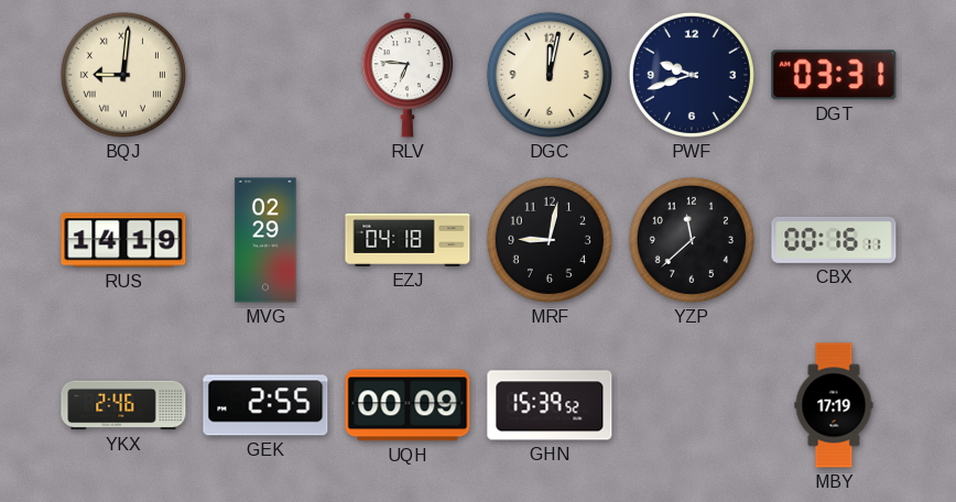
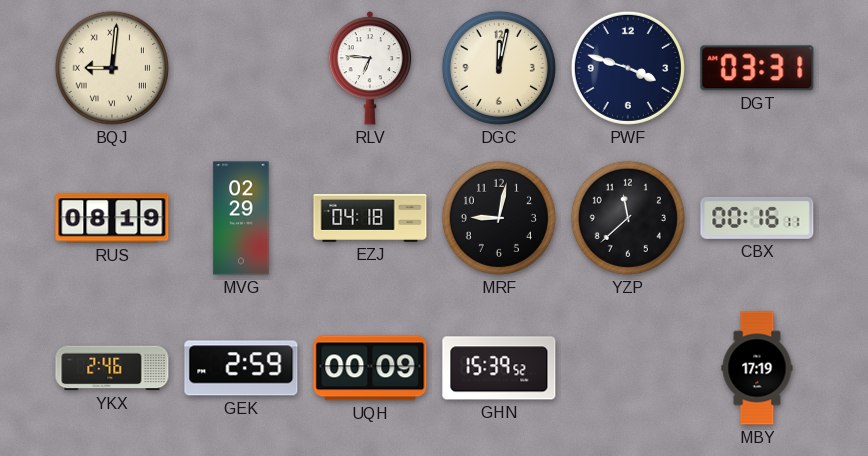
PWF: 9:42 -> 3:48 (628, 68)
RUS: 14:19 -> 08:19 (112, 218)
GEK: 2:55 -> 2:59 (241, 368)
